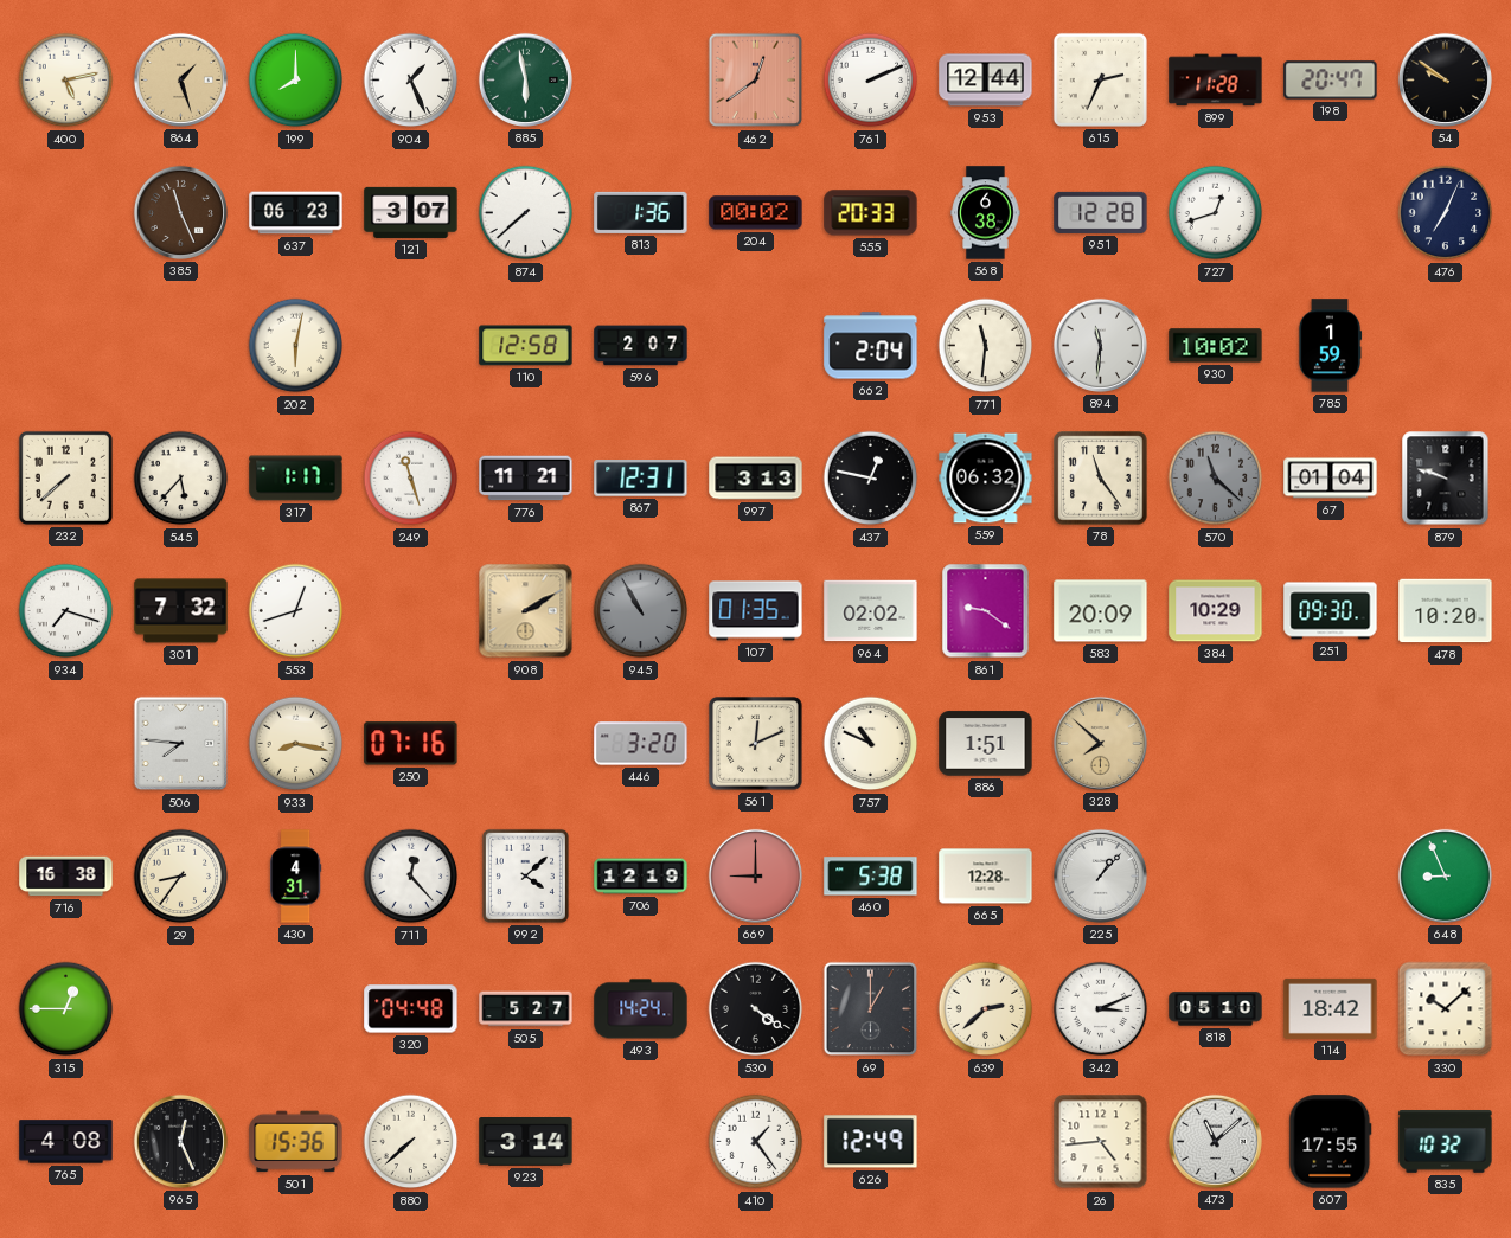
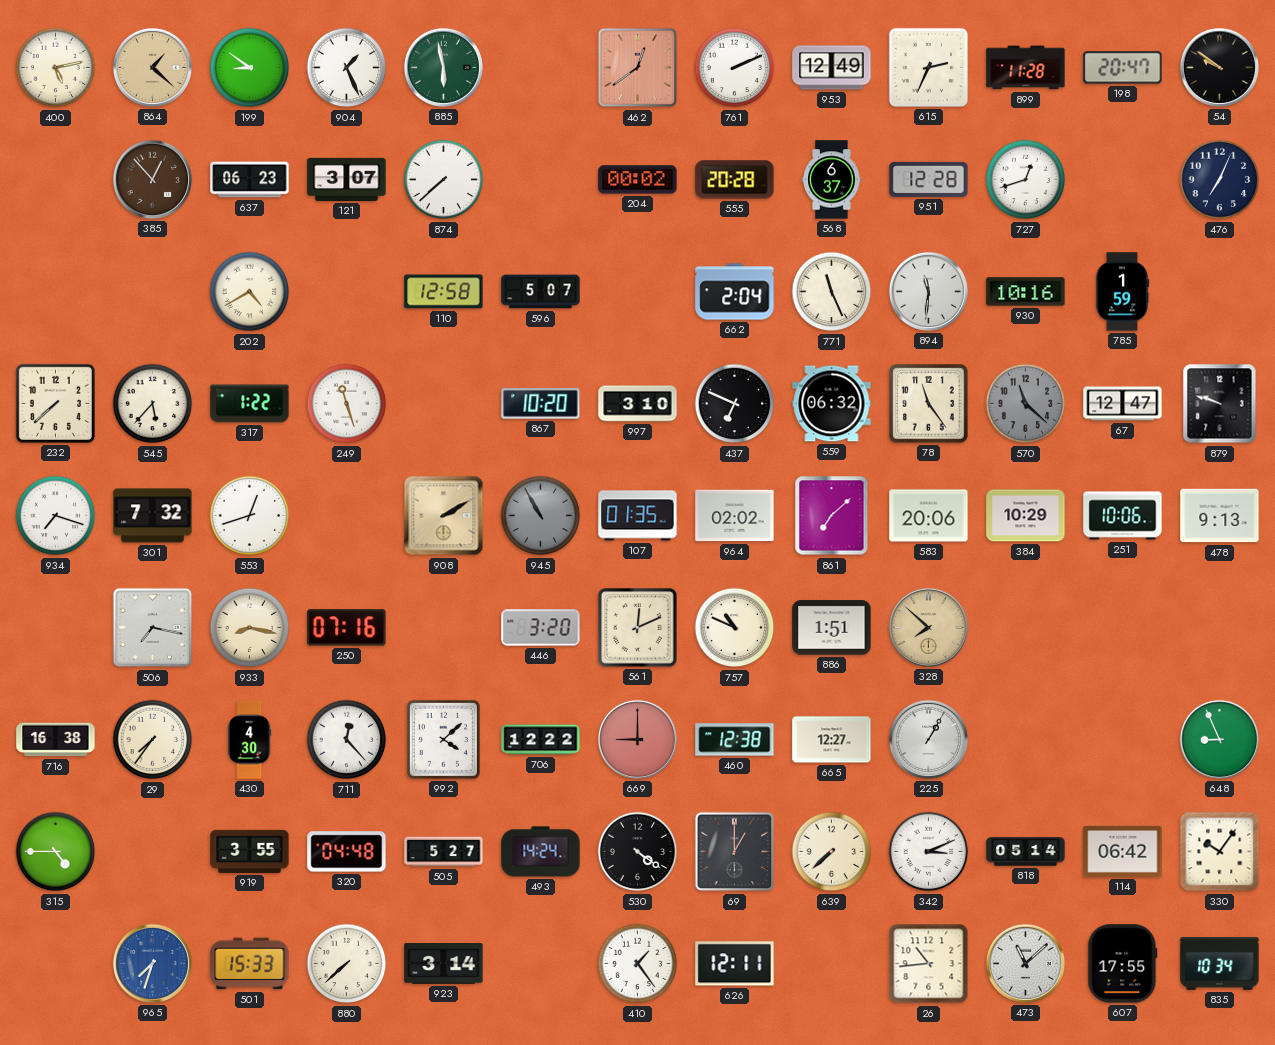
864: 1:27 -> 1:22 (152, 67)
199: 8:00 -> 8:51 (250, 68)
953: 12:44 -> 12:49 (832, 68)
385: 11:26 -> 12:53 (152, 179)
813: 1:36 -> none (641, 212)
555: 20:33 -> 20:28 (735, 180)
568: 6:38 -> 6:37 (832, 180)
202: 6:02 -> 4:40 (250, 292)
596: 2:07 -> 5:07 (541, 292)
771: 11:31 -> 11:26 (832, 292)
930: 10:02 -> 10:16 (1026, 292)
317: 1:17 -> 1:22 (250, 404)
776: 11:21 -> none (526, 479)
867: 12:31 -> 10:20 (541, 404)
997: 3:13 -> 3:10 (638, 404)
437: 12:47 -> 6:49 (735, 404)
67: 01:04 -> 12:47 (1123, 404)
861: 9:21 -> 7:08 (832, 516)
583: 20:09 -> 20:06 (929, 516)
251: 09:30 -> 10:06 (1123, 516)
478: 10:20 -> 9:13 (1220, 516)
506: 7:46 -> 7:17 (153, 628)
29: 8:36 -> 7:36 (153, 740)
430: 4:31 -> 4:30 (250, 740)
706: 12:19 -> 12:22 (541, 740)
460: 5:38 -> 12:38 (735, 740)
665: 12:28 -> 12:27 (832, 740)
225: 1:07 -> 1:05 (928, 739)
315: 12:45 -> 4:45 (56, 852)
919: none -> 3:55 (250, 851)
639: 2:38 -> 7:38 (832, 852)
818: 05:10 -> 05:14 (1026, 852)
114: 18:42 -> 06:42 (1123, 851)
330: 10:08 -> 10:06 (1220, 852)
765: 4:08 -> none (66, 1142)
965: 12:26 -> 7:33 (152, 963)
965 dial: black -> blue (152, 963)
501: 15:36 -> 15:33 (250, 964)
626: 12:49 -> 12:11 (735, 964)
26: 4:44 -> 10:44 (929, 964)
835: 10:32 -> 10:34 (1220, 964)
